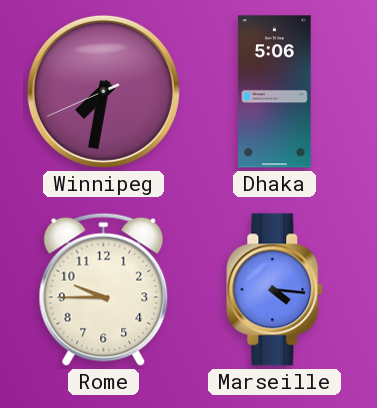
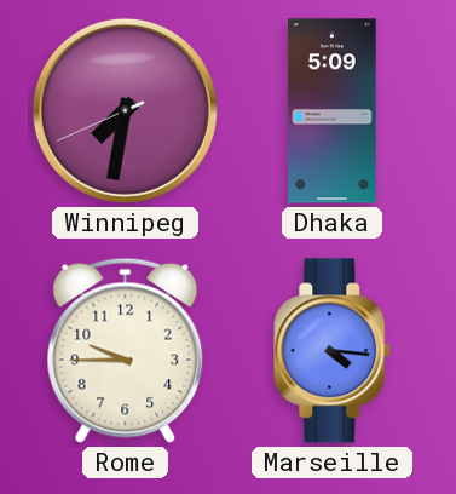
Dhaka: 5:06 -> 5:09 (333, 111)
